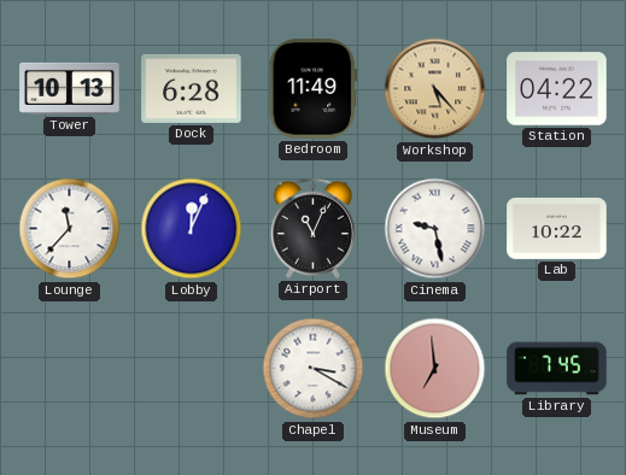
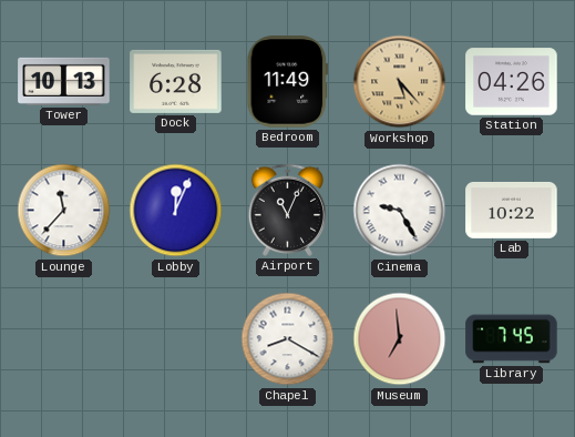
Station: 04:22 -> 04:26 (512, 82)
Cinema: 9:28 -> 9:25 (400, 211)
Chapel: 3:20 -> 8:20 (288, 339)
